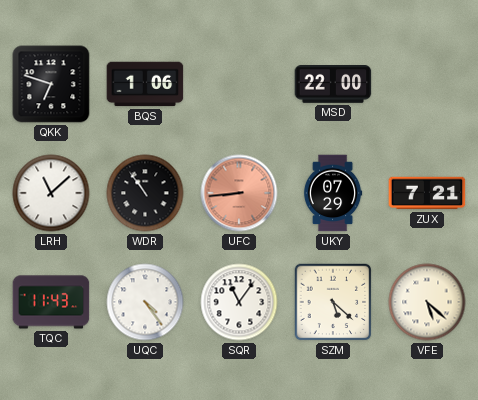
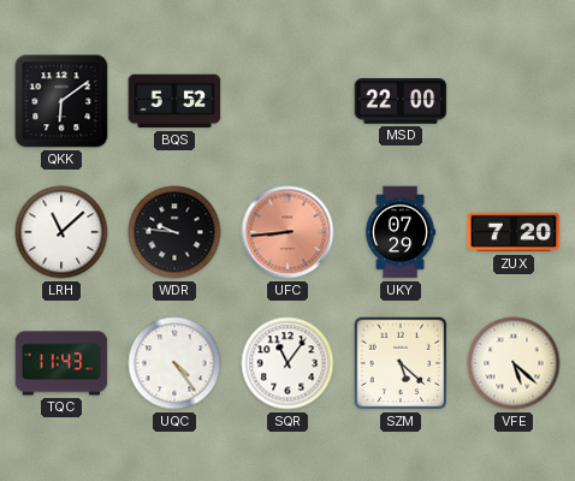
QKK: 6:48 -> 6:09 (61, 101)
BQS: 1:06 -> 5:52 (174, 101)
WDR: 10:54 -> 9:46 (174, 232)
ZUX: 7:21 -> 7:20 (514, 232)
